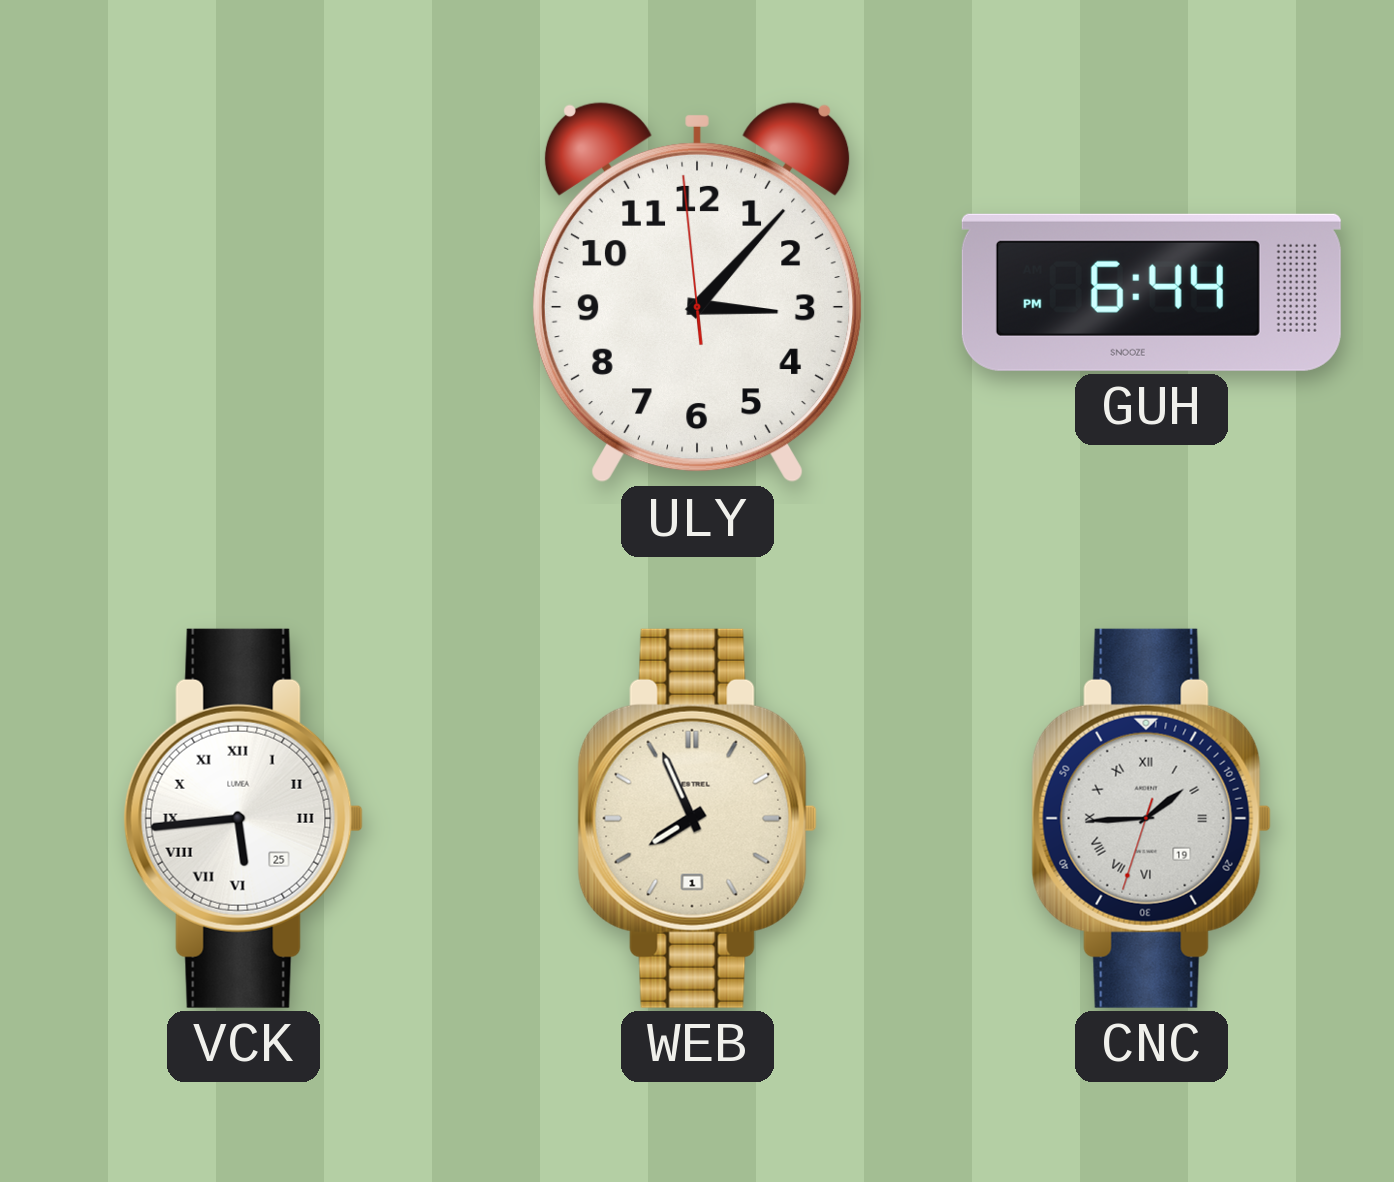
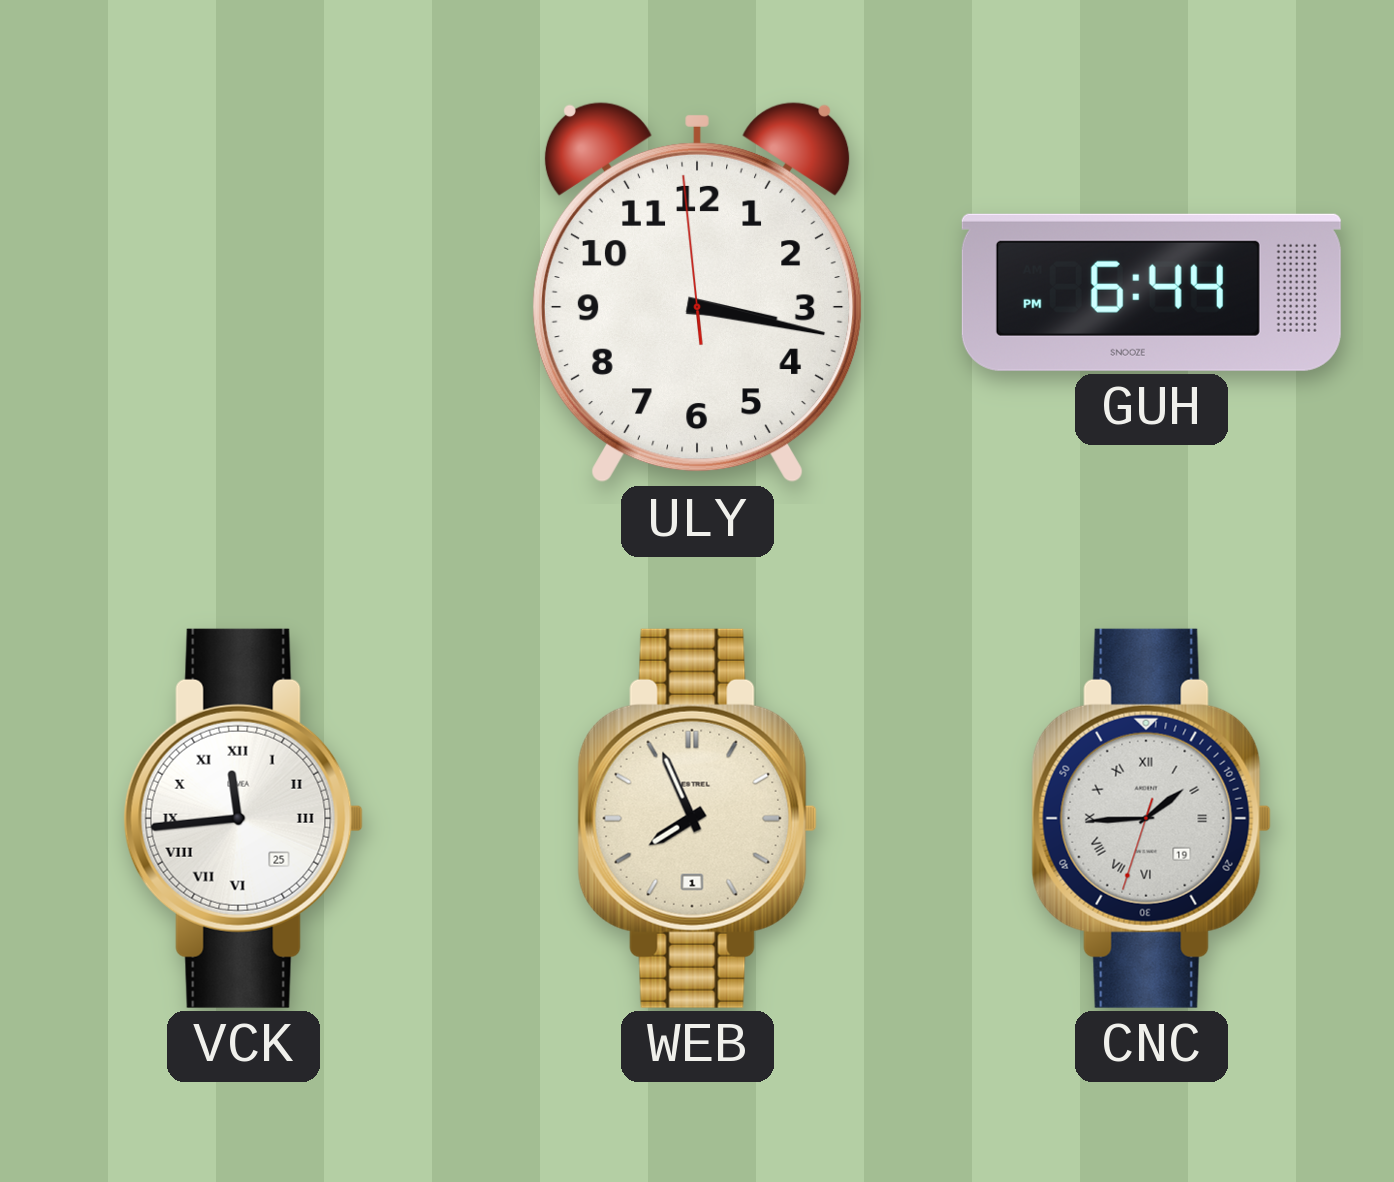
ULY: 3:06 -> 3:16 (697, 292)
VCK: 5:44 -> 11:44 (243, 818)
